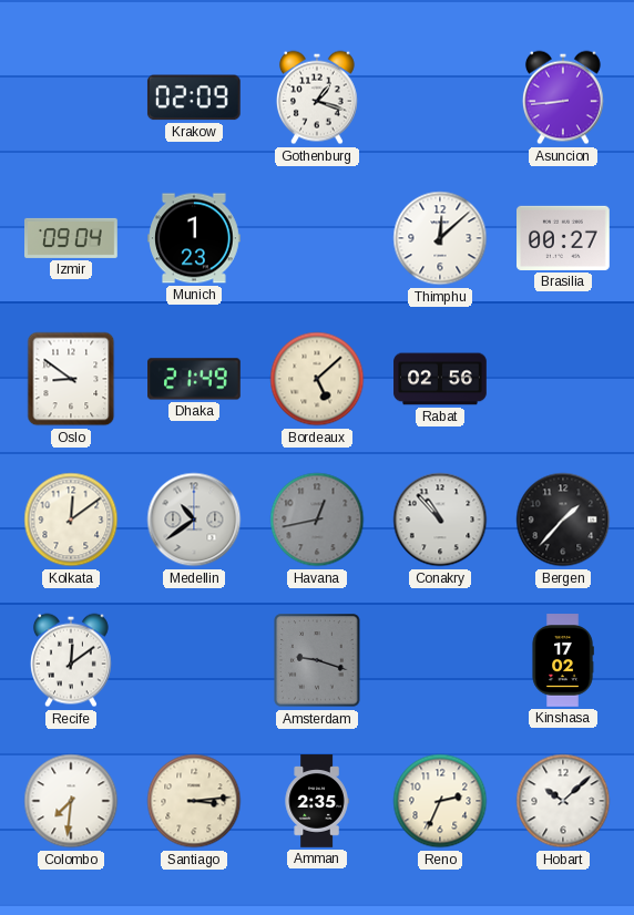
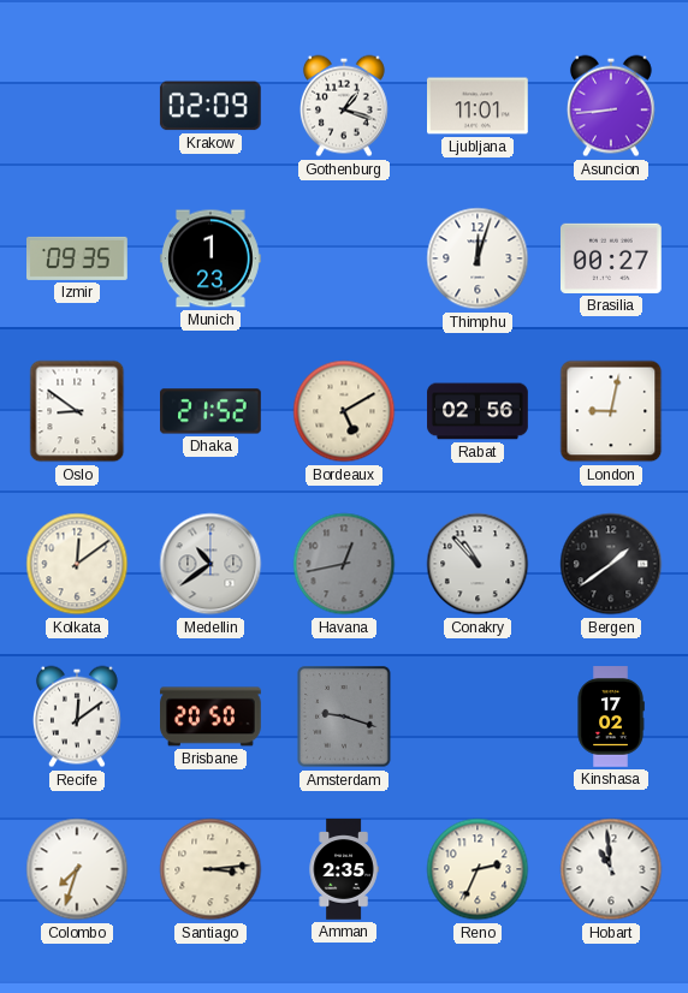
Ljubljana: none -> 11:01 (479, 106)
Izmir: 09:04 -> 09:35 (78, 258)
Thimphu: 12:08 -> 12:03 (478, 258)
Dhaka: 21:49 -> 21:52 (212, 411)
Bordeaux: 5:08 -> 5:10 (344, 411)
London: none -> 9:02 (611, 411)
Bergen: 1:37 -> 1:39 (611, 564)
Brisbane: none -> 20:50 (212, 716)
Colombo: 7:31 -> 7:33 (77, 869)
Hobart: 10:08 -> 10:59 (611, 869)
